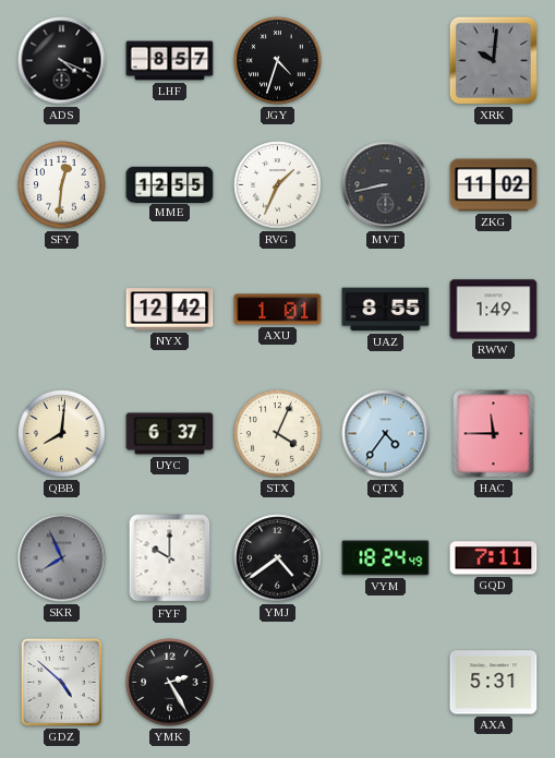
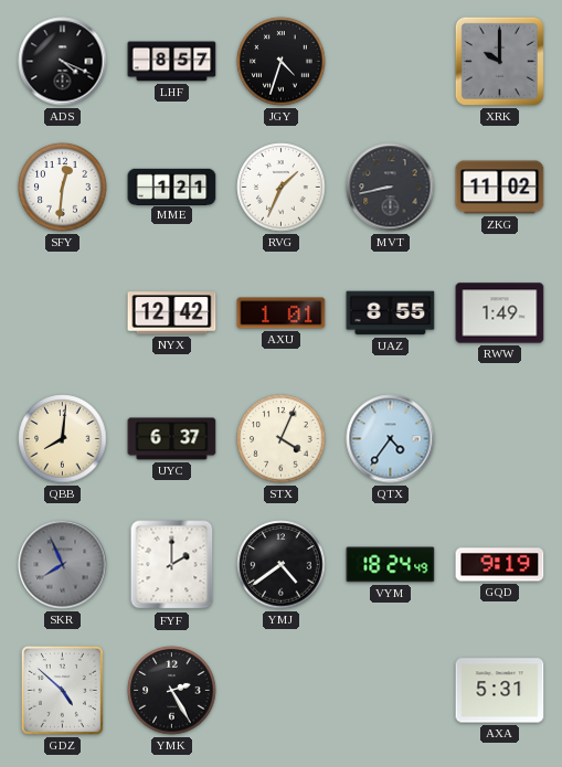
XRK: 10:01 -> 10:00 (499, 61)
MME: 12:55 -> 1:21 (172, 187)
HAC: 11:45 -> none (494, 434)
FYF: 10:00 -> 2:00 (172, 565)
GQD: 7:11 -> 9:19 (500, 565)
